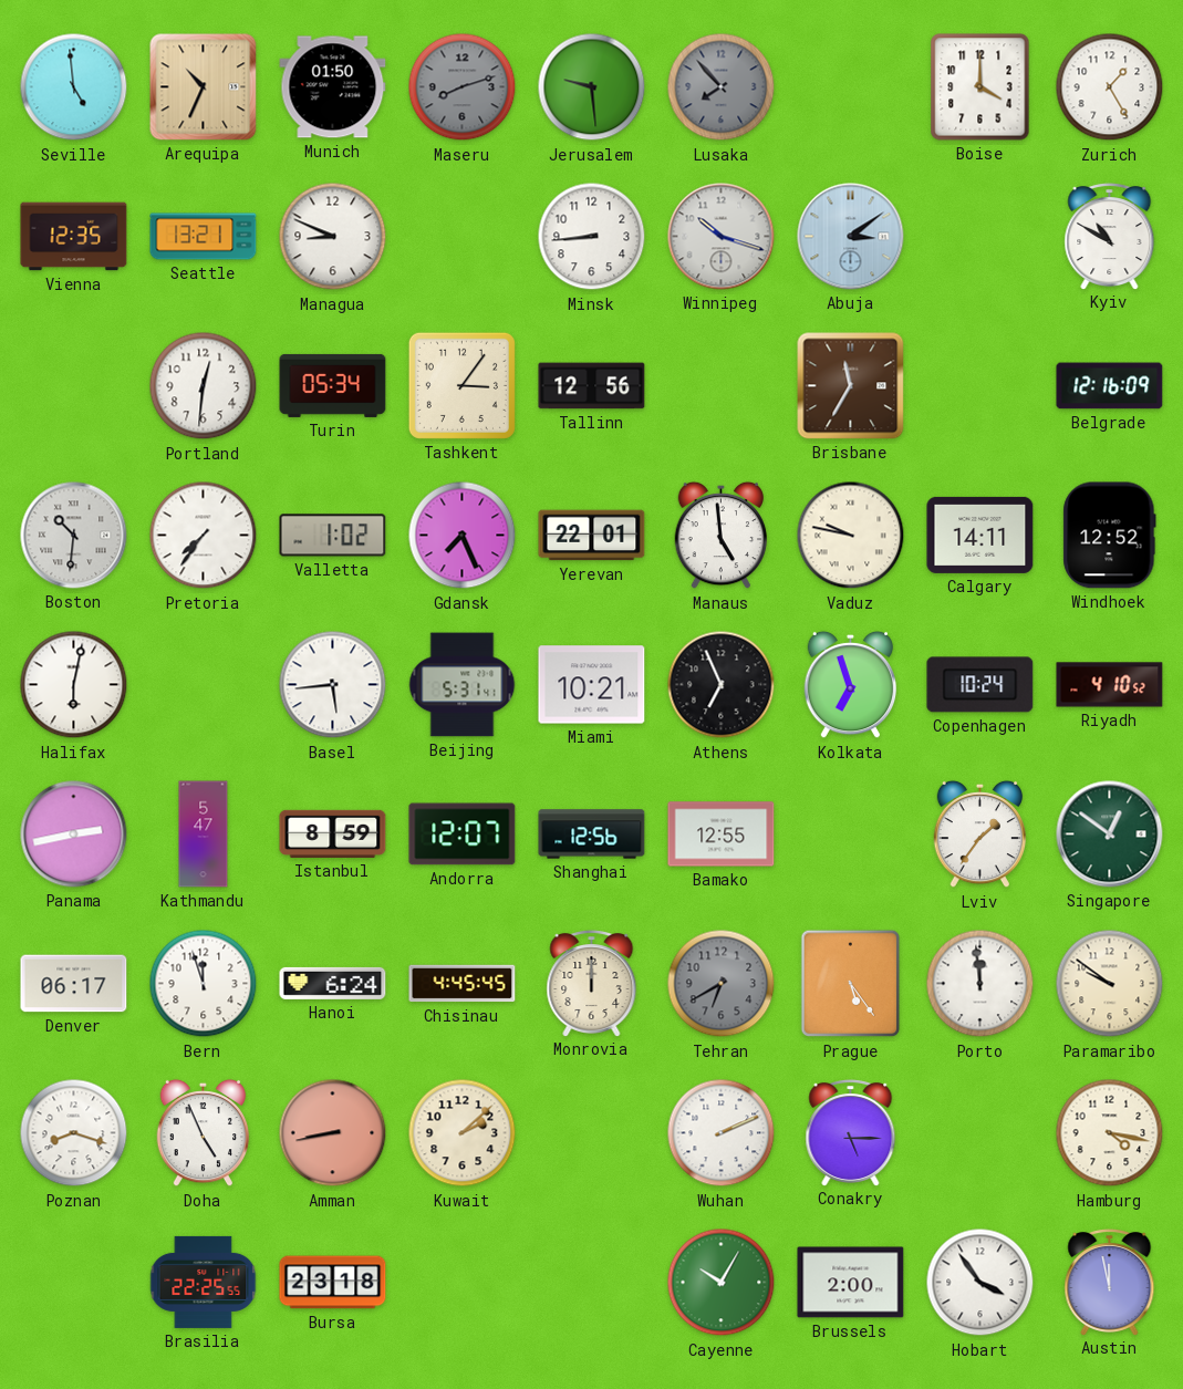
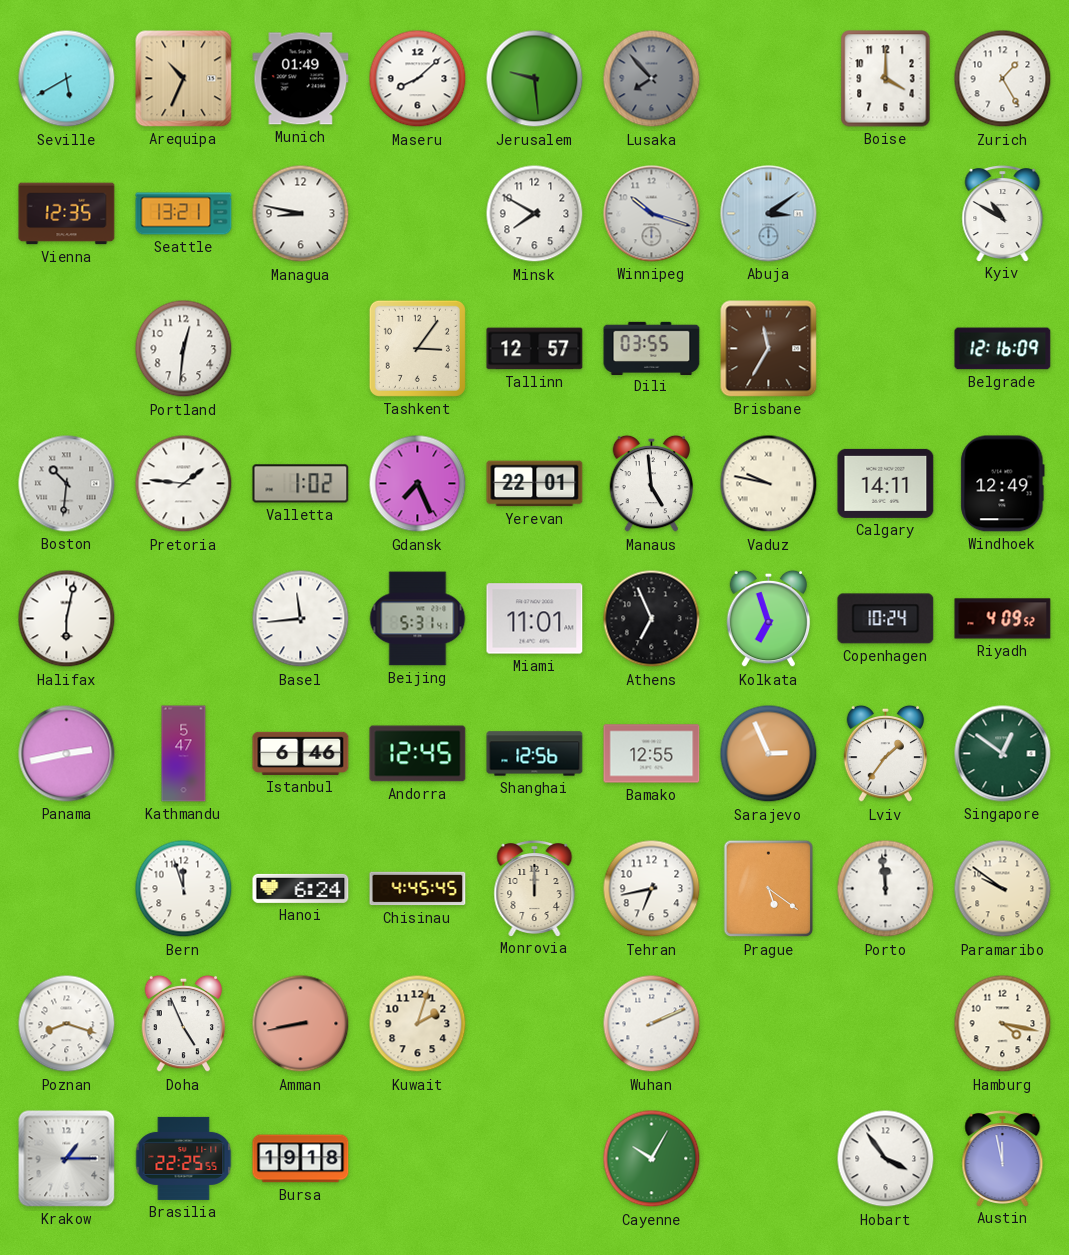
Seville: 4:59 -> 5:40 (67, 79)
Munich: 01:50 -> 01:49 (301, 79)
Maseru: 8:12 -> 8:08 (418, 79)
Maseru dial: grey -> white (418, 79)
Managua: 8:49 -> 8:47 (301, 214)
Minsk: 8:44 -> 7:50 (535, 214)
Turin: 05:34 -> none (333, 385)
Tallinn: 12:56 -> 12:57 (535, 349)
Dili: none -> 03:55 (652, 348)
Pretoria: 7:36 -> 1:46 (184, 484)
Windhoek: 12:52 -> 12:49 (1003, 484)
Basel: 5:44 -> 11:44 (301, 619)
Miami: 10:21 -> 11:01 (535, 619)
Riyadh: 4:10 -> 4:09 (1003, 619)
Istanbul: 8:59 -> 6:46 (301, 753)
Andorra: 12:07 -> 12:45 (418, 754)
Sarajevo: none -> 2:56 (769, 754)
Denver: 06:17 -> none (74, 984)
Tehran: 6:40 -> 6:43 (652, 889)
Tehran dial: grey -> white (652, 889)
Prague: 5:24 -> 5:21 (769, 889)
Kuwait: 2:08 -> 2:03 (418, 1024)
Conakry: 5:15 -> none (851, 1133)
Krakow: none -> 1:15 (67, 1159)
Bursa: 23:18 -> 19:18 (301, 1159)
Brussels: 2:00 -> none (851, 1283)
